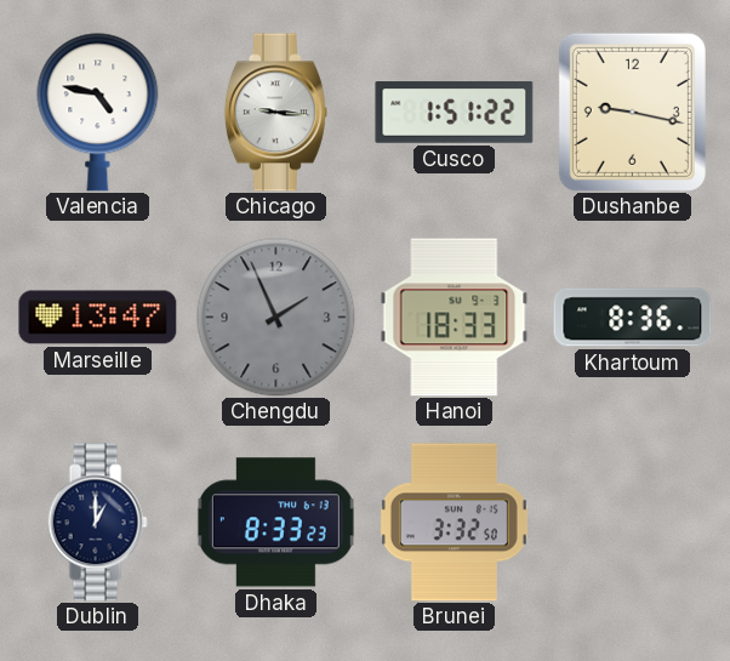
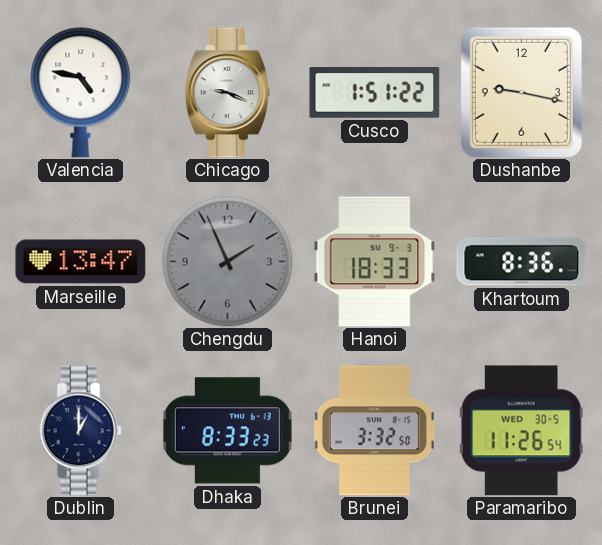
Chicago: 9:16 -> 9:19 (227, 93)
Paramaribo: none -> 11:26 (521, 431)
